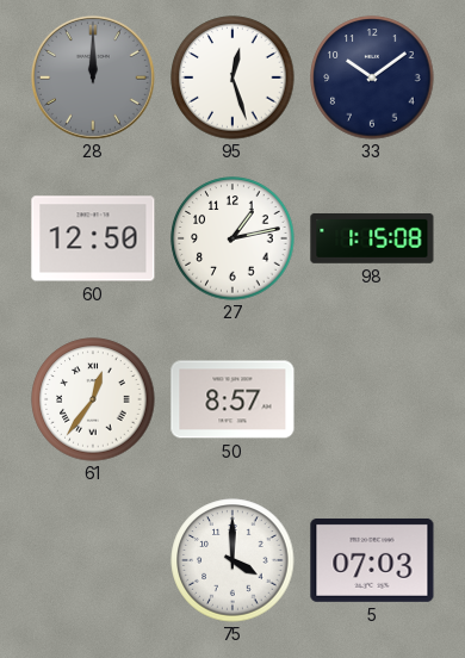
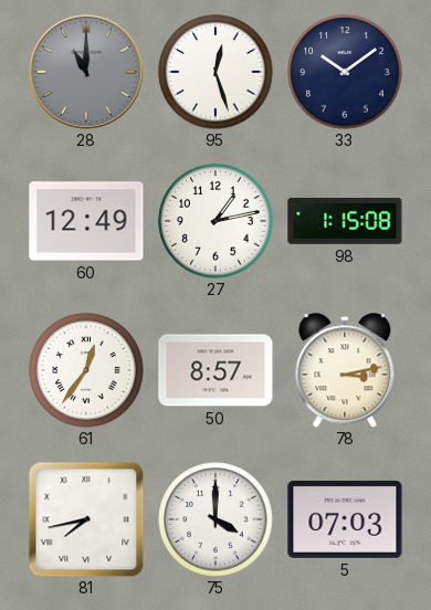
28: 12:00 -> 11:00 (86, 72)
60: 12:50 -> 12:49 (86, 221)
78: none -> 3:13 (345, 370)
81: none -> 7:43 (86, 519)
